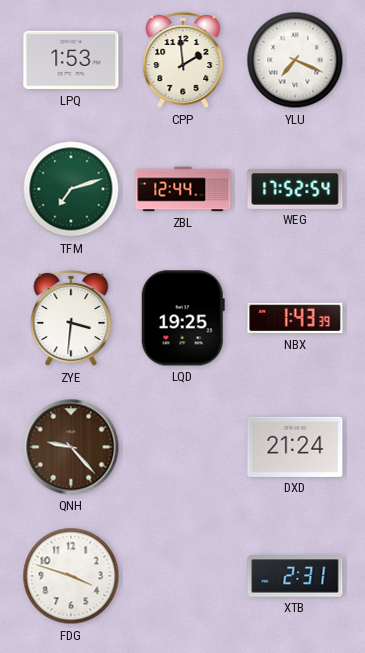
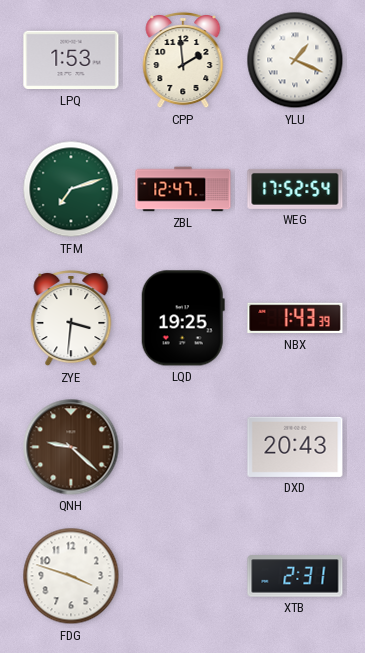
YLU: 7:19 -> 1:19 (295, 60)
ZBL: 12:44 -> 12:47 (183, 189)
QNH: 9:23 -> 9:22 (71, 447)
DXD: 21:24 -> 20:43 (295, 447)
